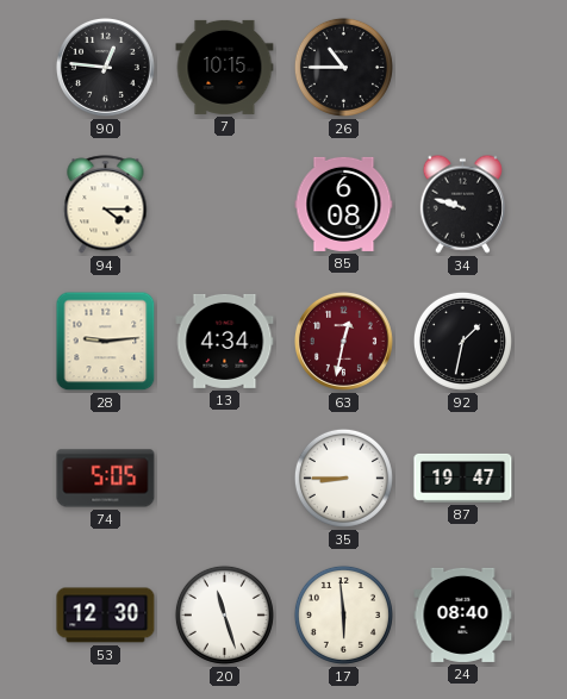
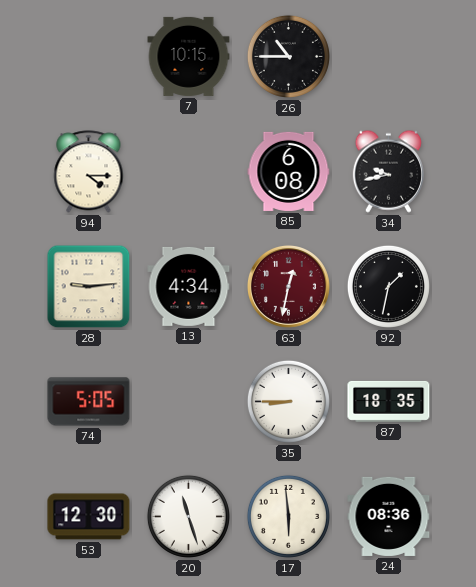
90: 12:46 -> none (105, 67)
34: 9:48 -> 9:43 (388, 171)
87: 19:47 -> 18:35 (389, 401)
24: 08:40 -> 08:36 (389, 516)
